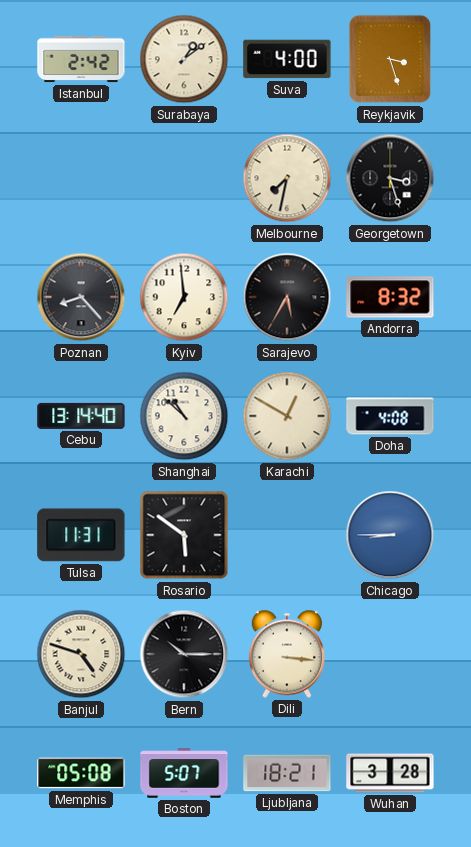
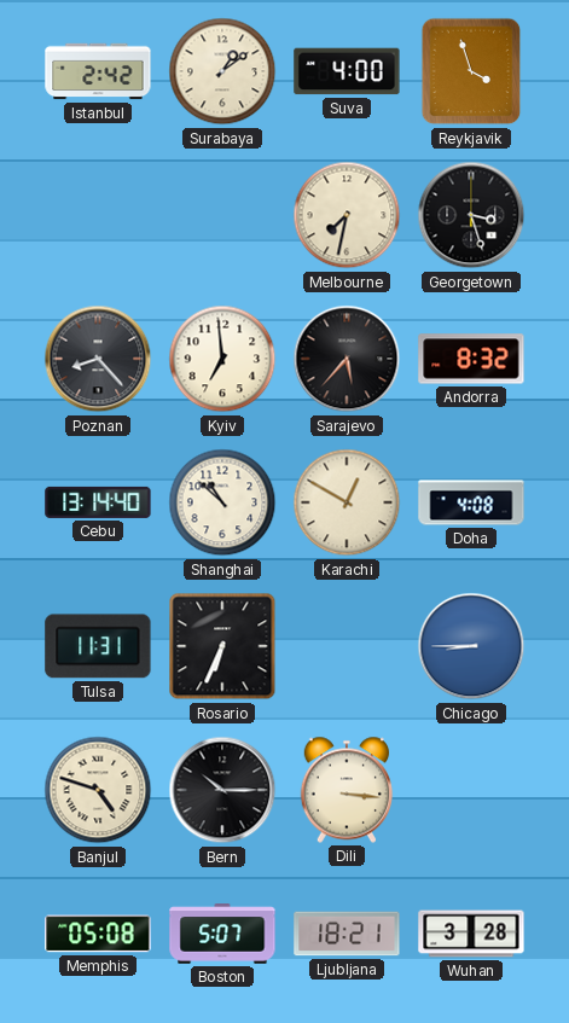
Reykjavik: 3:27 -> 3:57 (471, 71)
Sarajevo: 5:35 -> 5:37 (347, 359)
Rosario: 5:51 -> 6:34 (222, 646)
